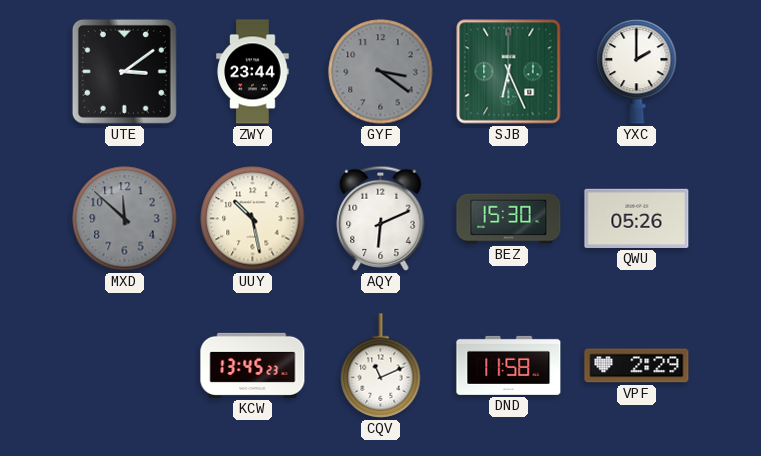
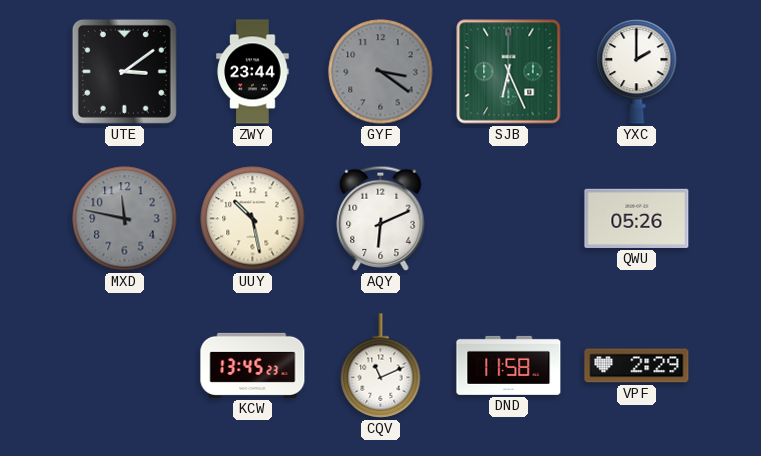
MXD: 11:52 -> 11:47 (125, 219)
BEZ: 15:30 -> none (509, 219)
